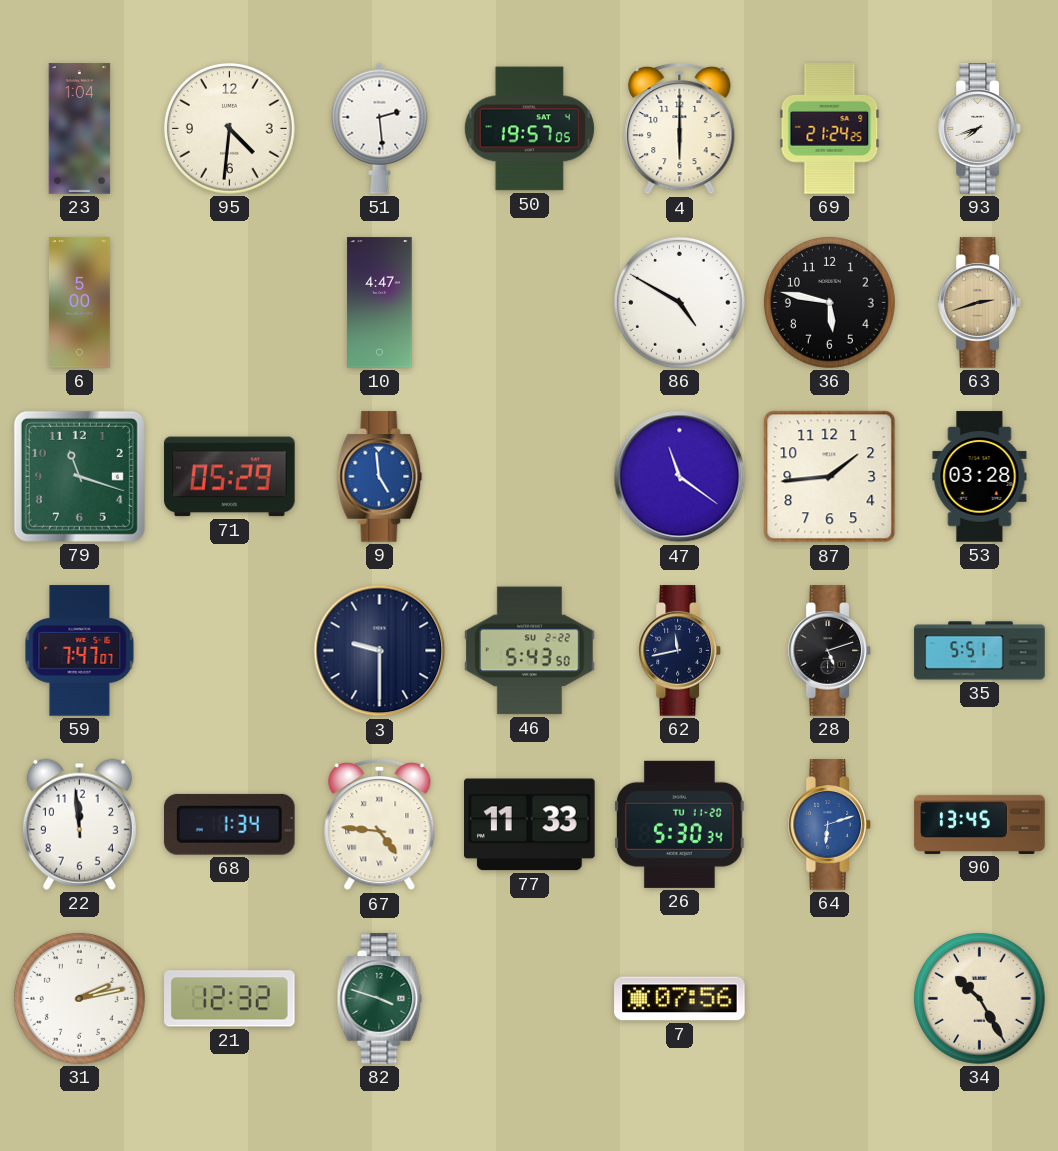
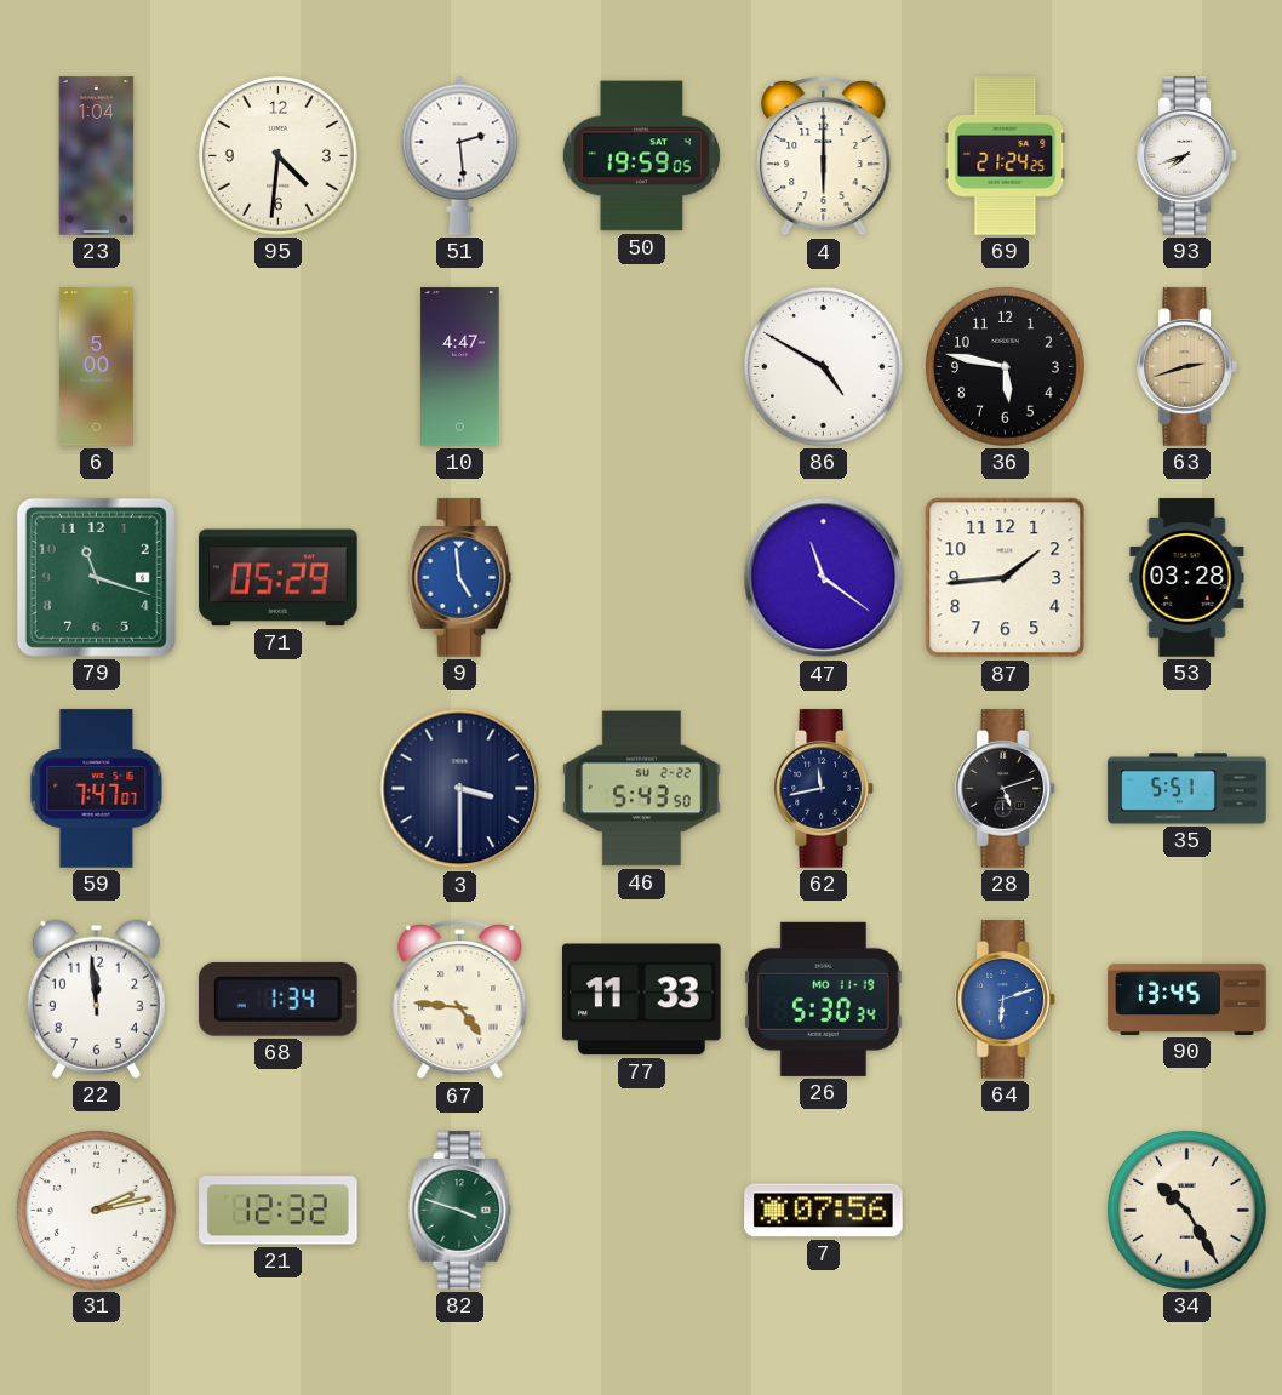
50: 19:57 -> 19:59 (641, 156)
3: 9:30 -> 3:30 (460, 789)
26 date: TU 11-20 -> MO 11-19 (824, 999)
